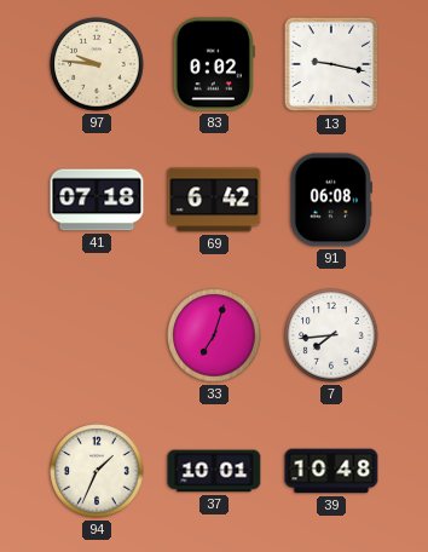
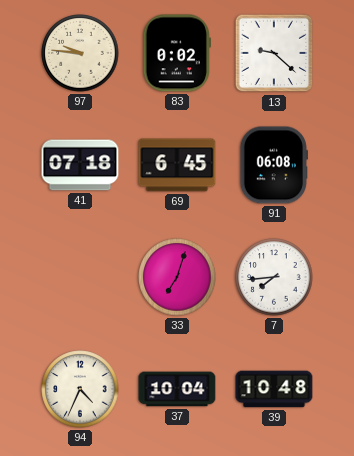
13: 9:17 -> 9:22 (274, 53)
69: 6:42 -> 6:45 (177, 165)
94: 1:34 -> 4:34 (80, 389)
37: 10:01 -> 10:04 (177, 389)
